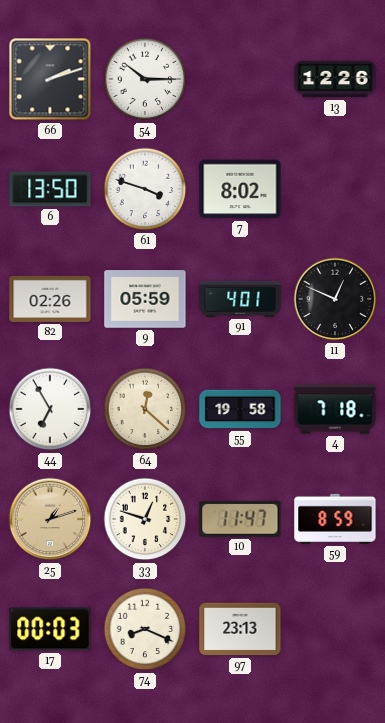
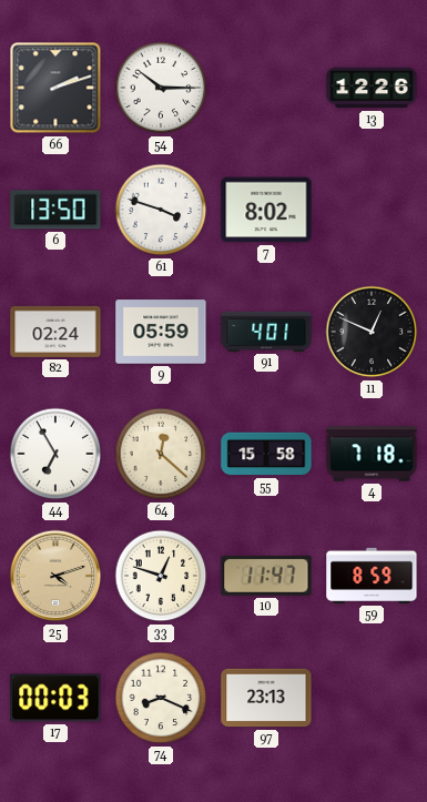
82: 02:26 -> 02:24 (55, 332)
55: 19:58 -> 15:58 (266, 454)
25: 1:12 -> 4:12 (55, 576)
